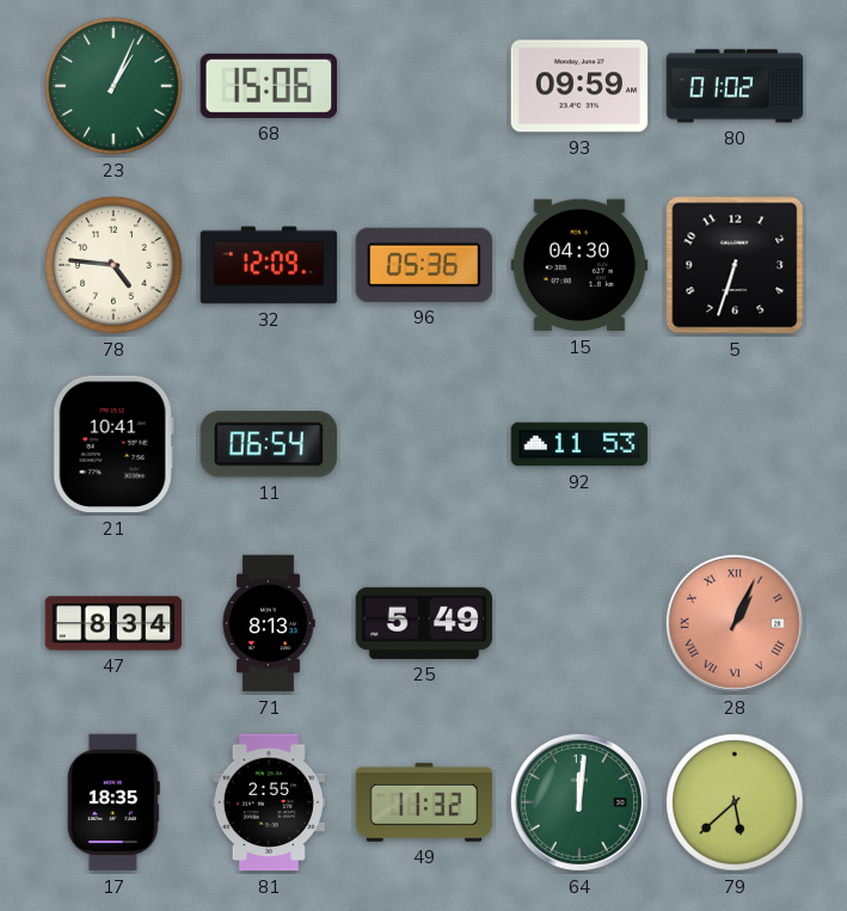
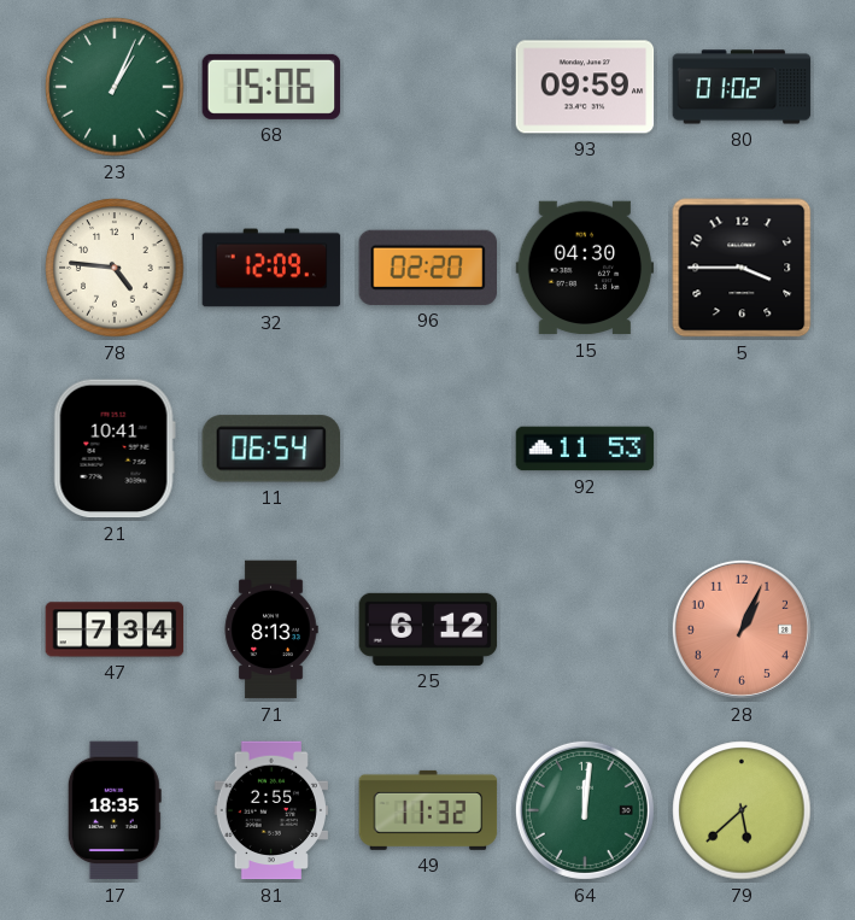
96: 05:36 -> 02:20 (428, 268)
5: 6:33 -> 3:45 (742, 268)
47: 8:34 -> 7:34 (115, 629)
25: 5:49 -> 6:12 (428, 629)
28 numerals: Roman -> Arabic (742, 629)
